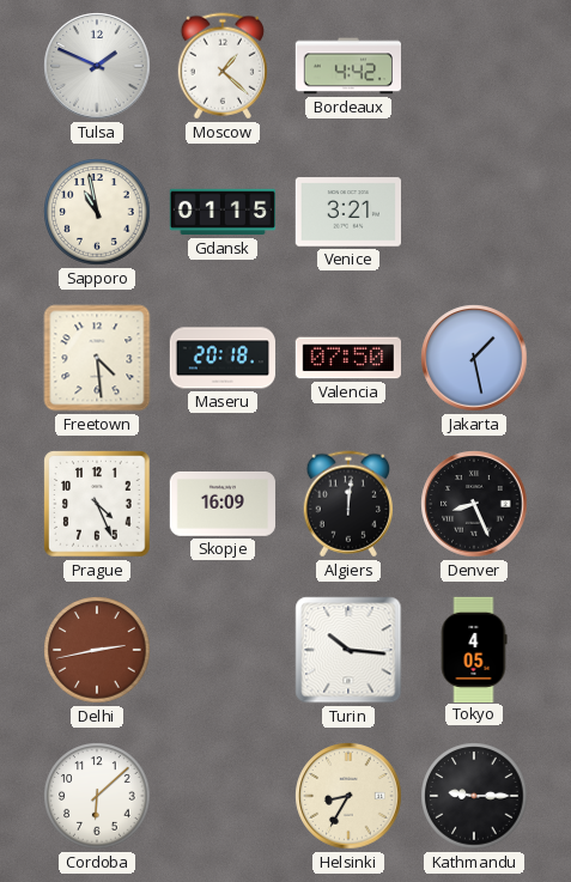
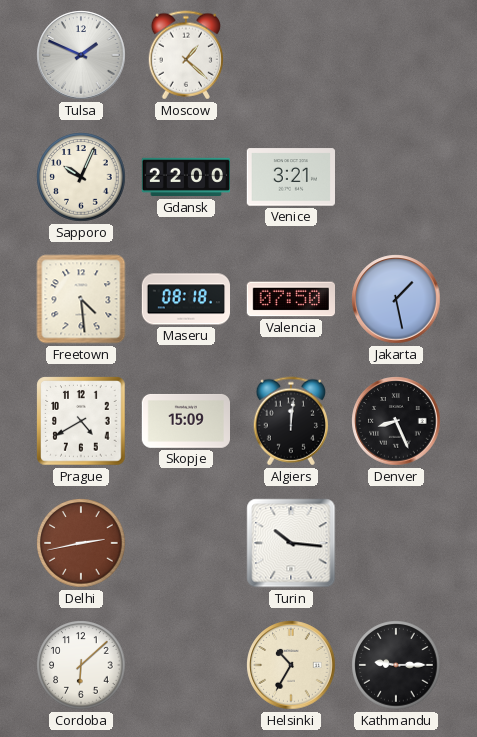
Bordeaux: 4:42 -> none (347, 66)
Sapporo: 10:58 -> 10:04 (81, 177)
Gdansk: 01:15 -> 22:00 (185, 177)
Maseru: 20:18 -> 08:18 (185, 299)
Prague: 4:26 -> 4:40 (81, 421)
Skopje: 16:09 -> 15:09 (185, 421)
Tokyo: 4:05 -> none (474, 649)
Helsinki: 8:35 -> 10:35 (291, 665)
